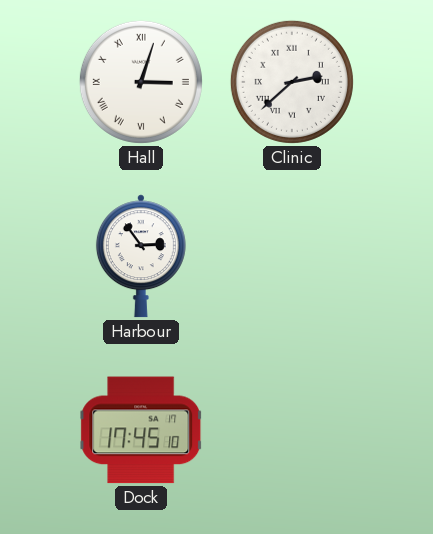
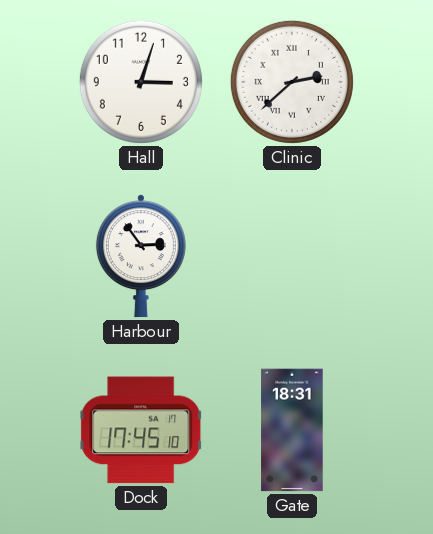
Hall numerals: Roman -> Arabic (141, 82)
Gate: none -> 18:31 (292, 430)
